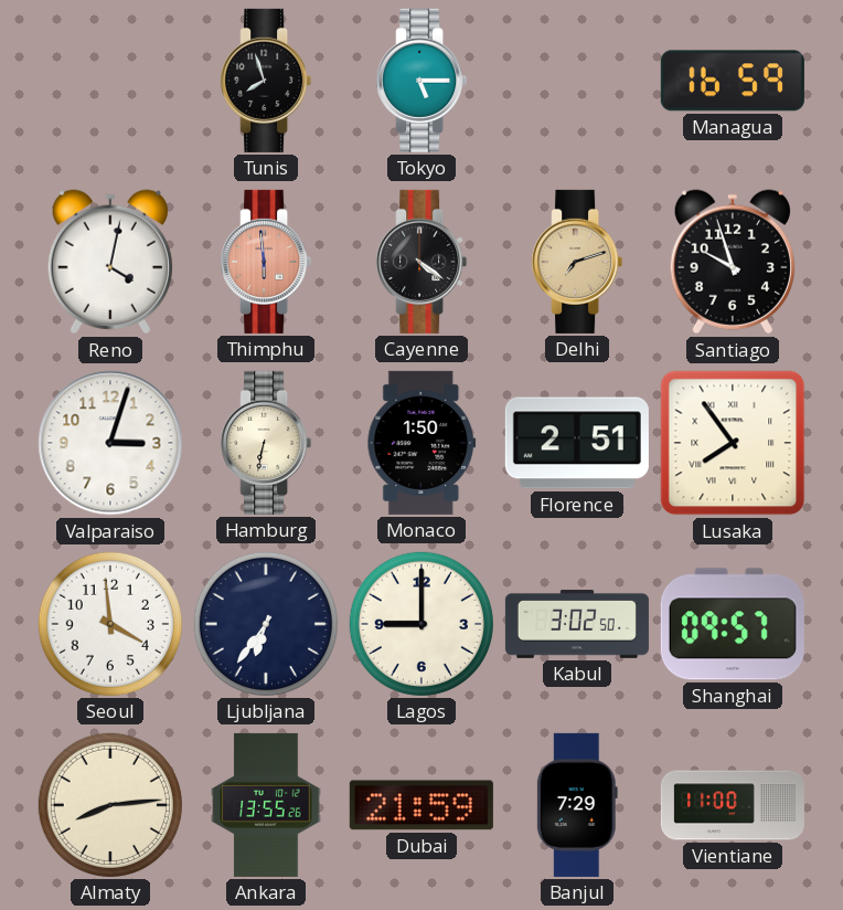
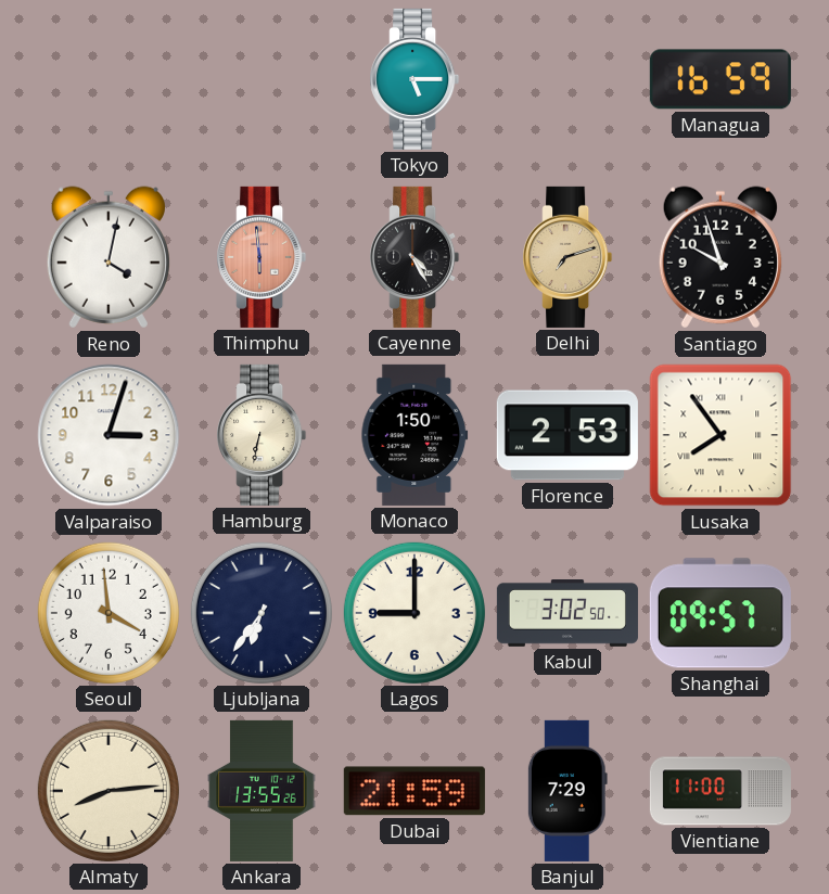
Tunis: 7:57 -> none (266, 81)
Cayenne: 4:21 -> 4:25 (414, 257)
Florence: 2:51 -> 2:53 (567, 435)
